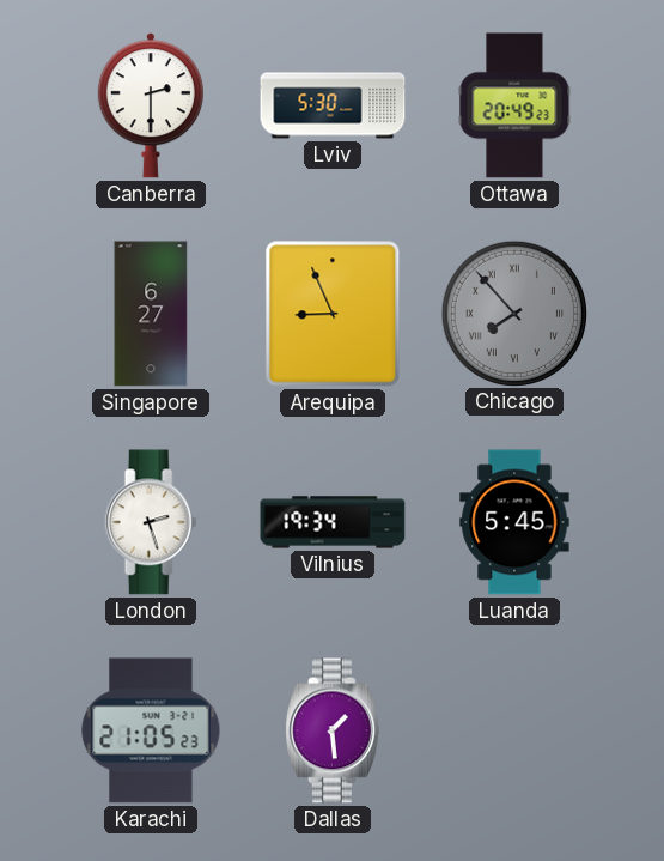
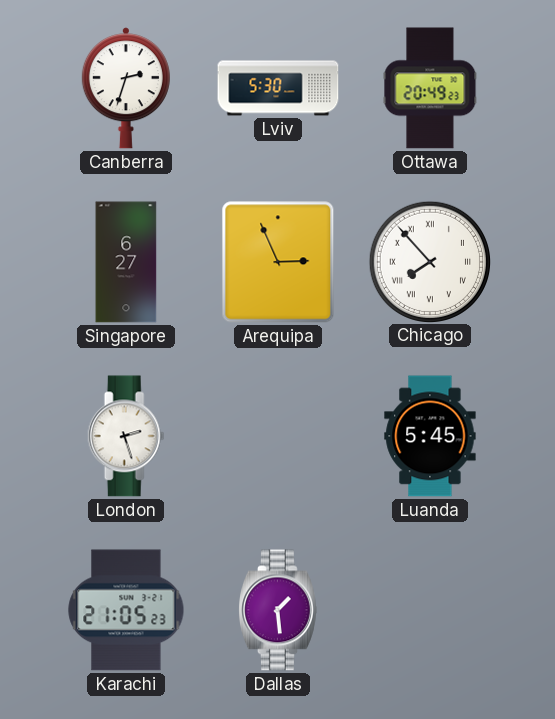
Canberra: 2:30 -> 2:33 (126, 88)
Arequipa: 8:56 -> 2:56 (278, 262)
Chicago dial: grey -> white (429, 261)
Vilnius: 19:34 -> none (333, 522)
